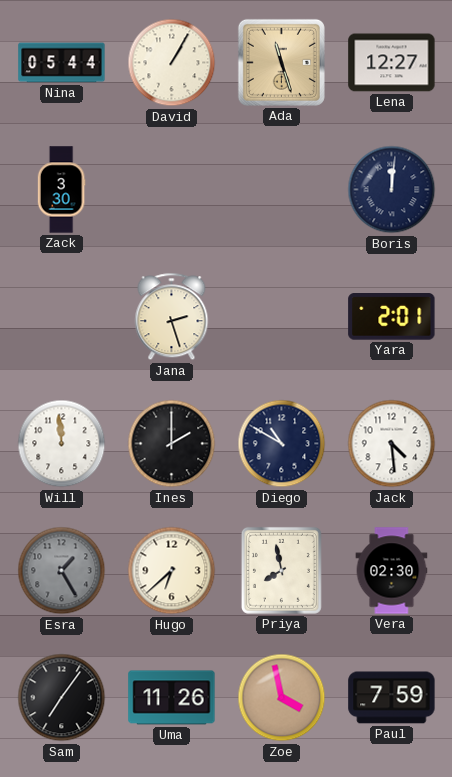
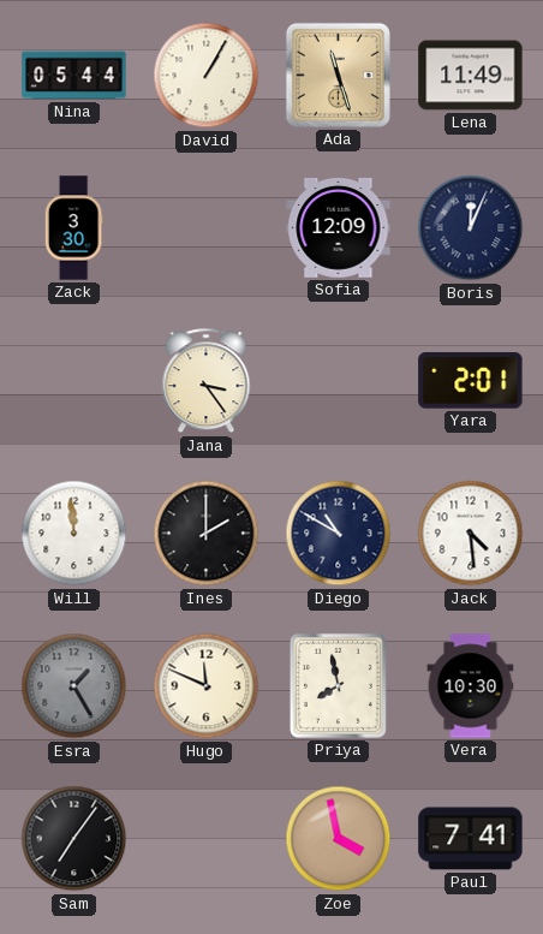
Lena: 12:27 -> 11:49 (471, 76)
Sofia: none -> 12:09 (339, 227)
Boris: 12:01 -> 12:04 (471, 228)
Jana: 2:27 -> 3:24 (207, 381)
Hugo: 6:38 -> 11:49 (207, 686)
Vera: 02:30 -> 10:30 (471, 686)
Uma: 11:26 -> none (172, 698)
Paul: 7:59 -> 7:41 (471, 839)
